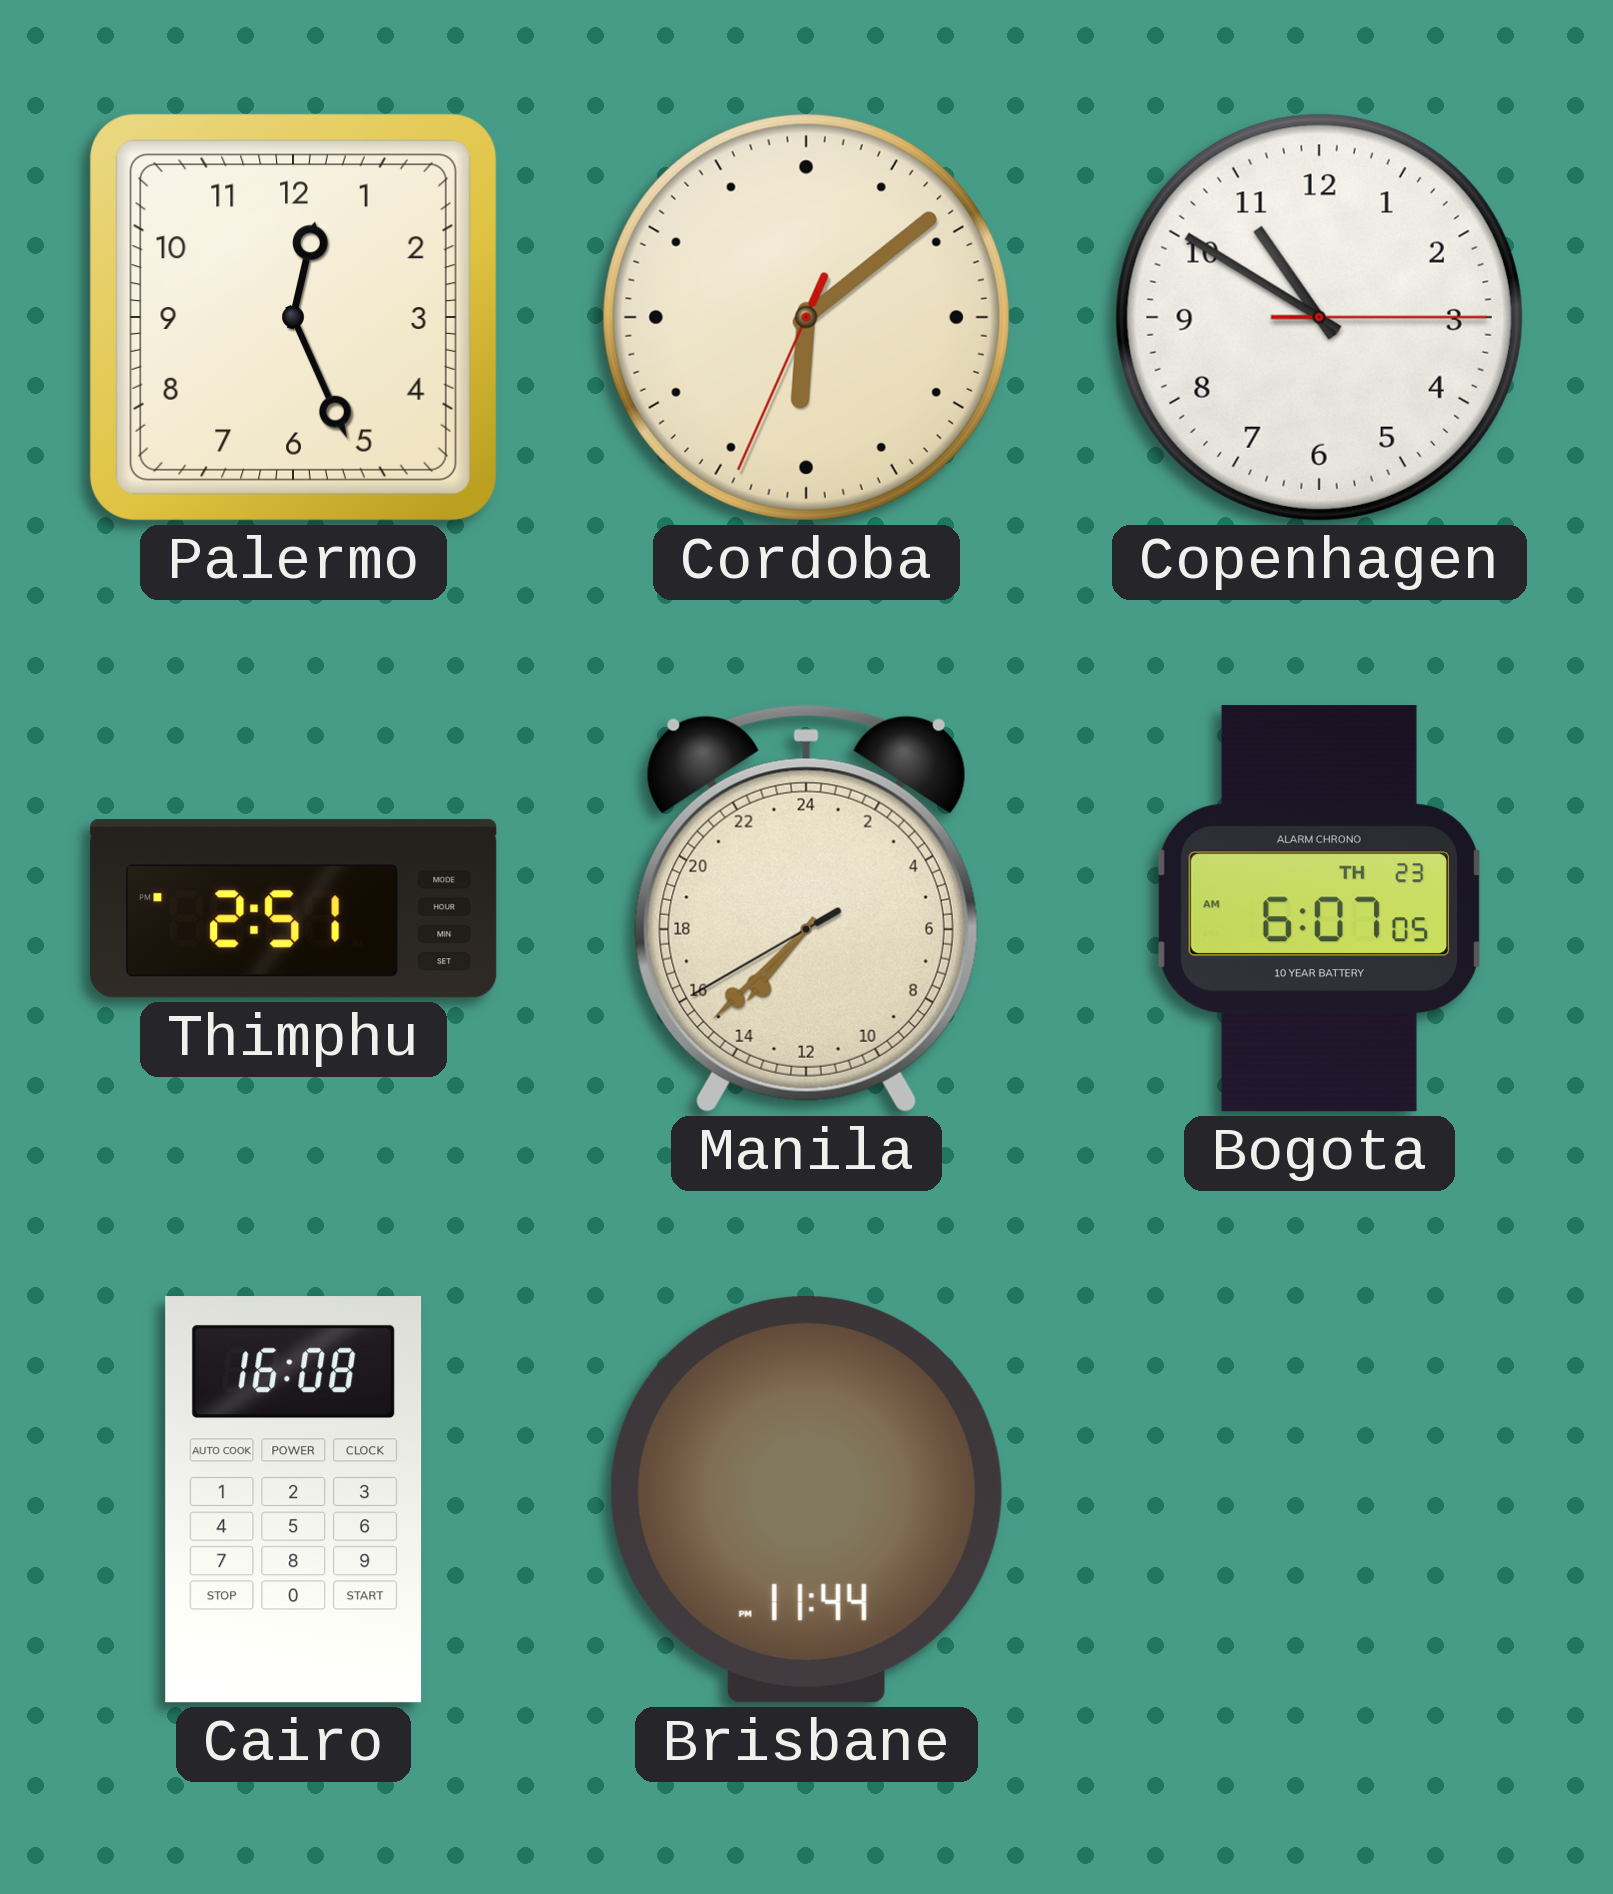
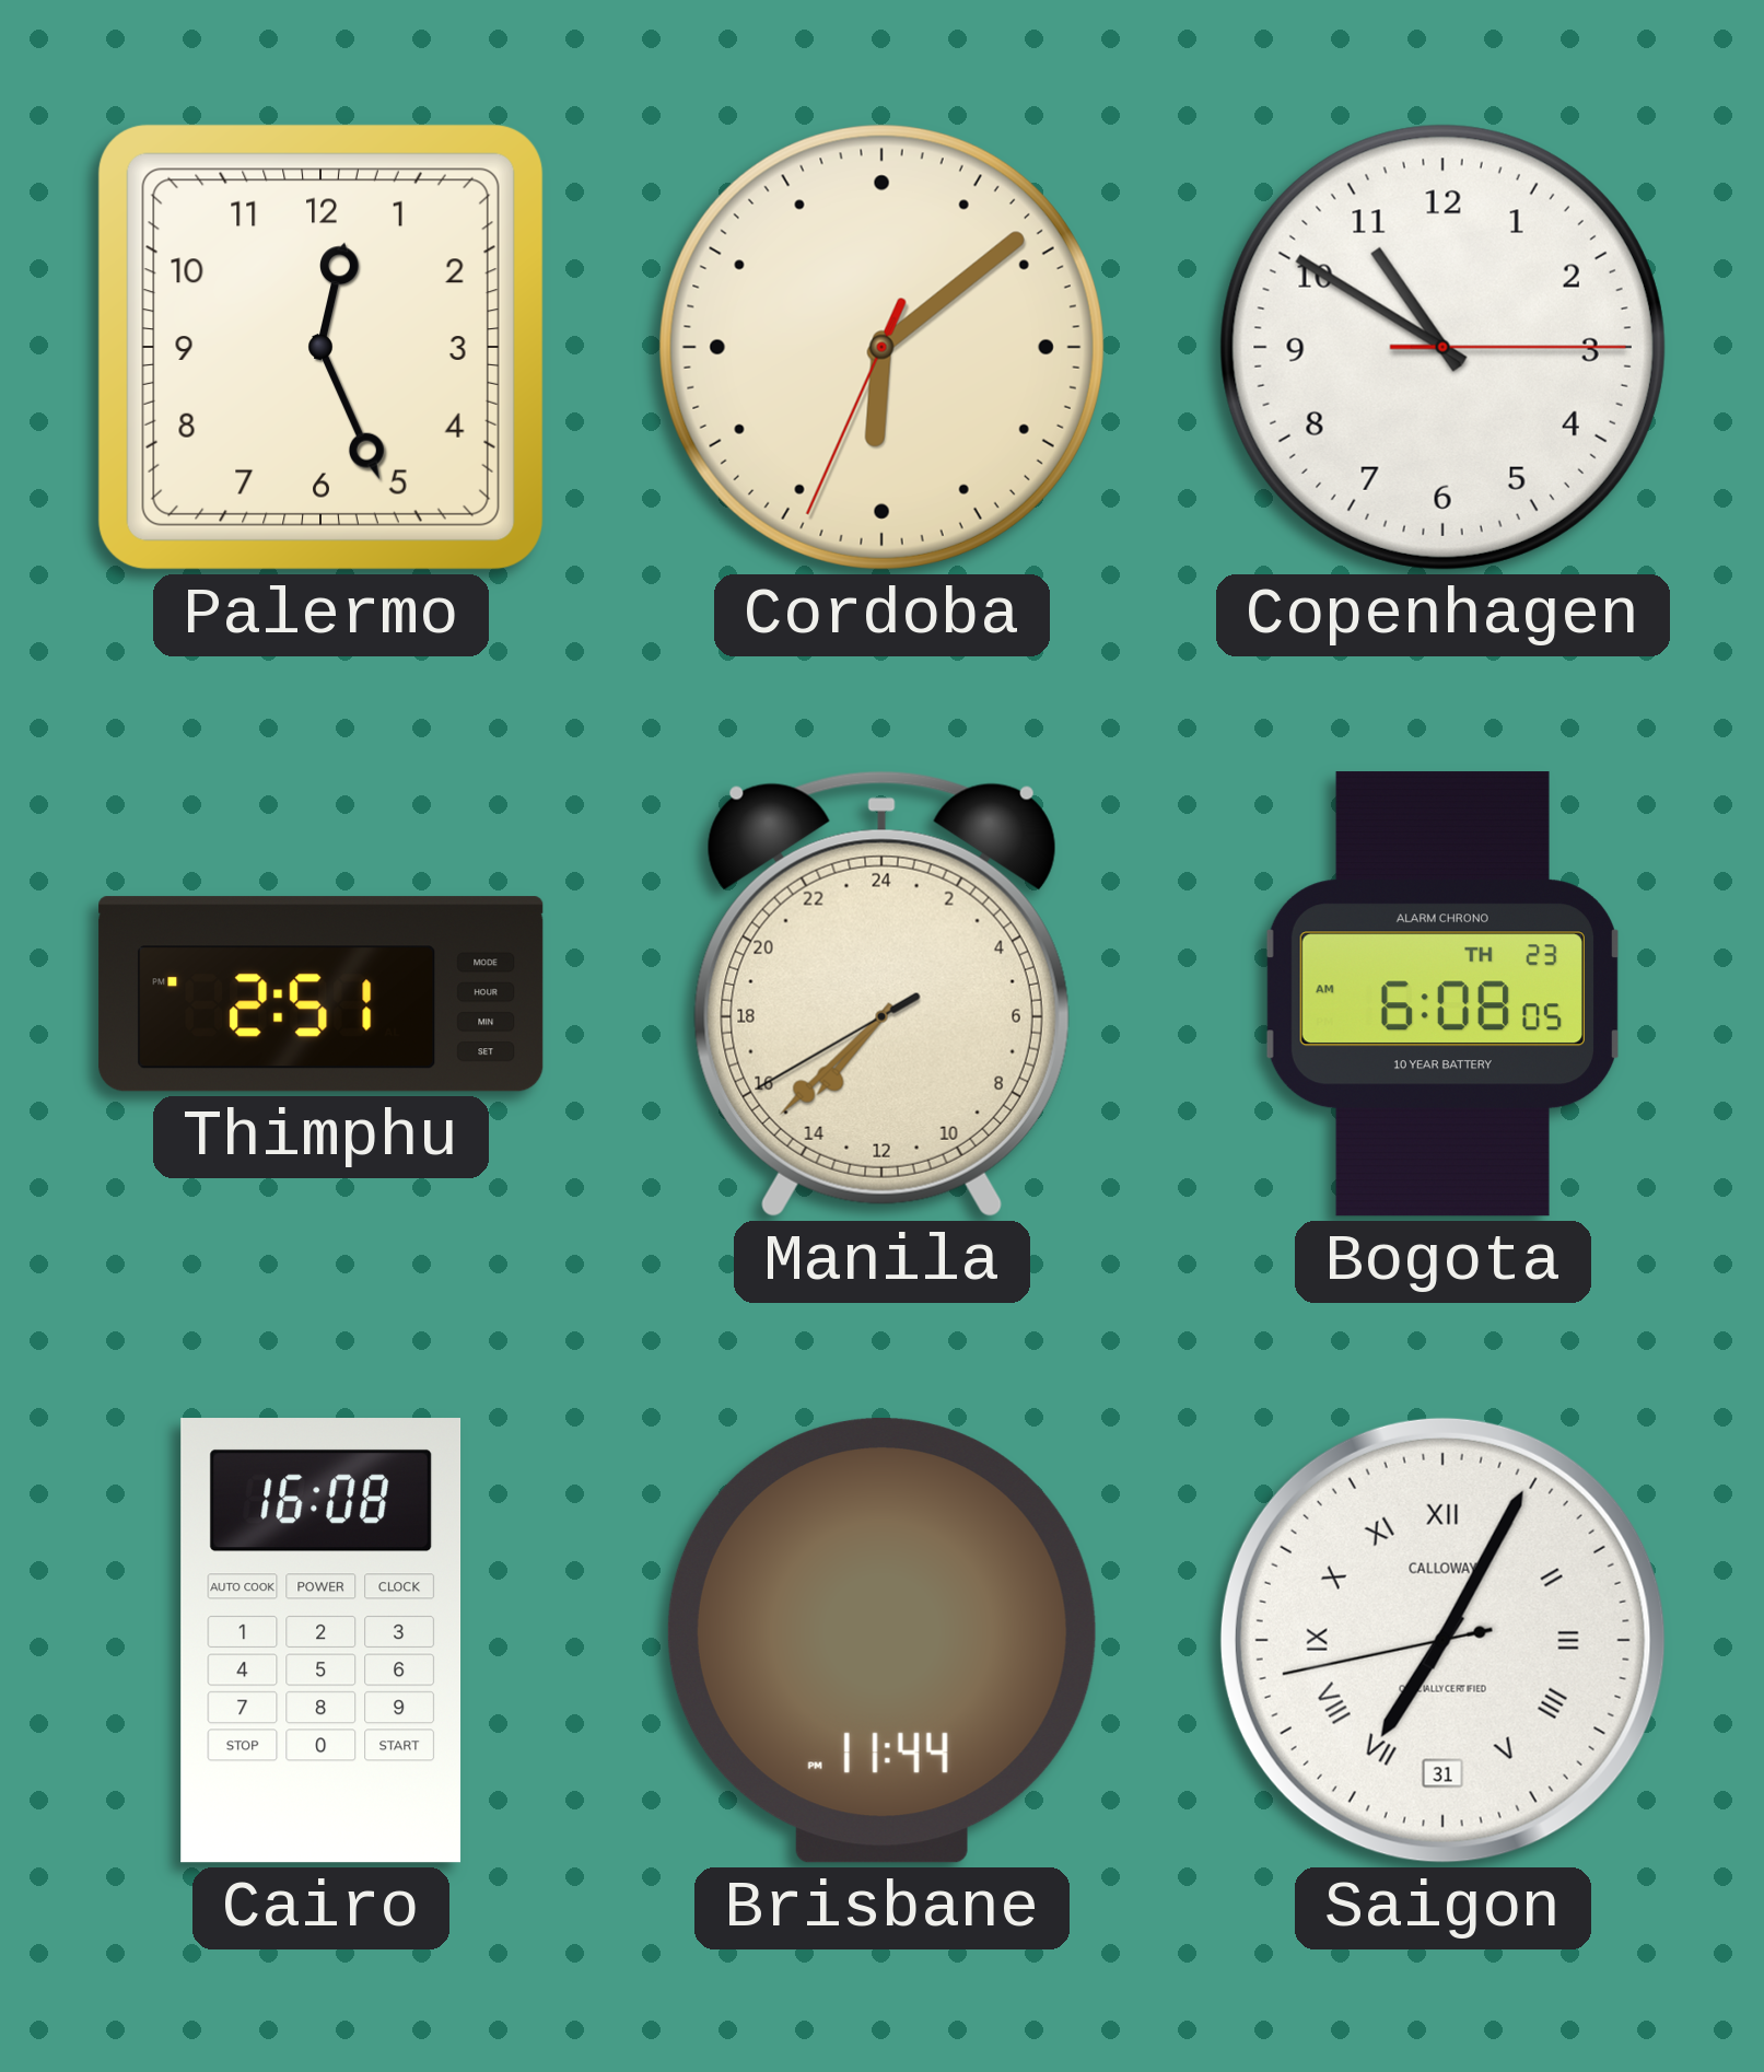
Bogota: 6:07 -> 6:08 (1444, 994)
Saigon: none -> 7:04 (1442, 1640)
